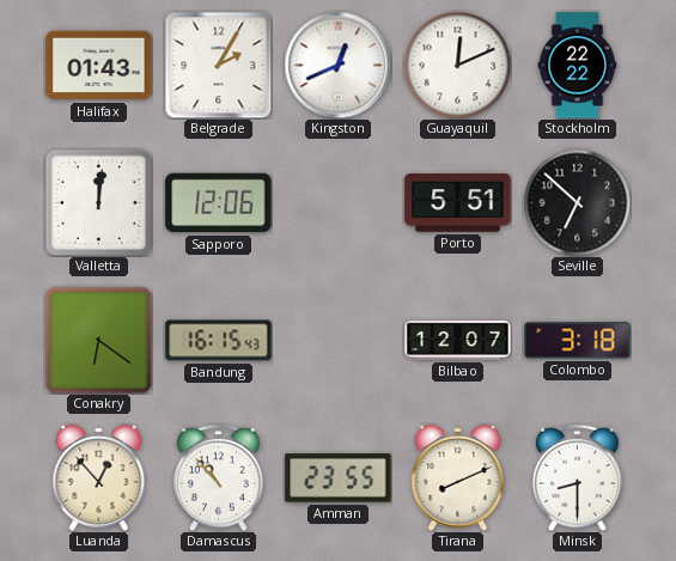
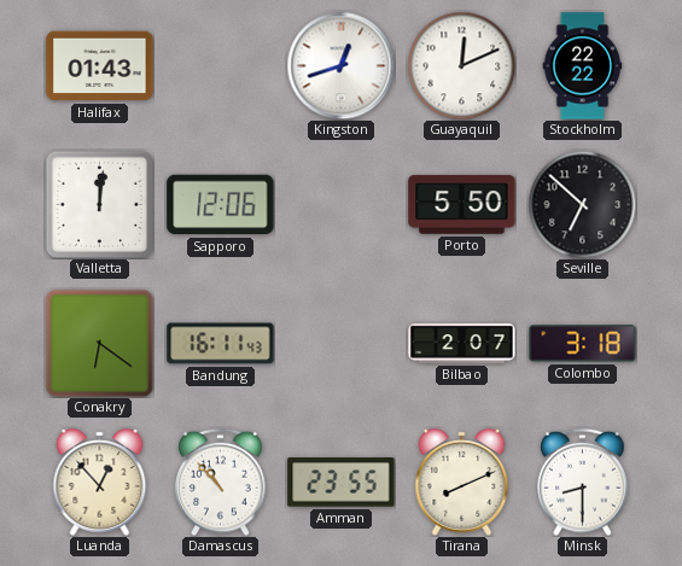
Belgrade: 2:05 -> none (218, 65)
Kingston: 12:41 -> 12:42 (340, 65)
Porto: 5:51 -> 5:50 (462, 205)
Bandung: 16:15 -> 16:11 (221, 344)
Bilbao: 12:07 -> 2:07 (462, 344)
